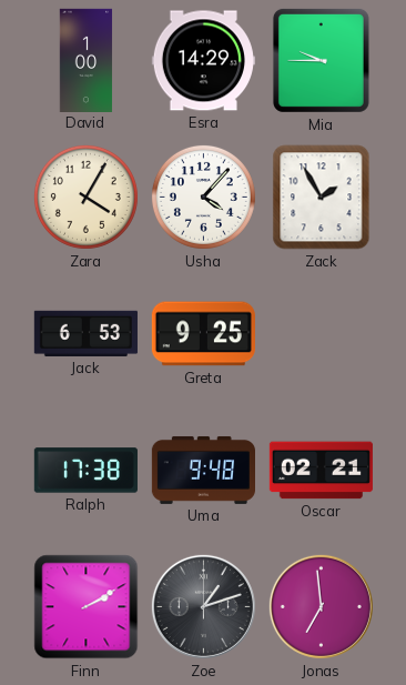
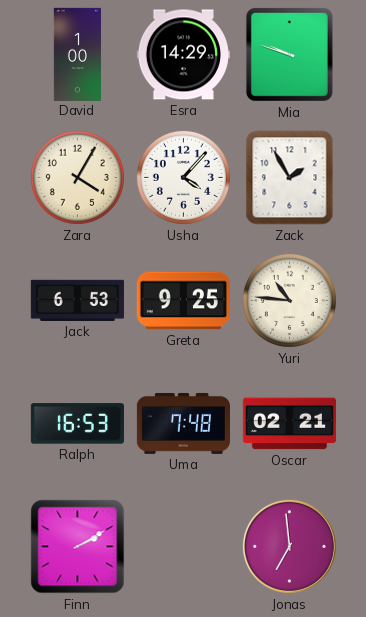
Mia: 9:45 -> 9:48 (289, 54)
Yuri: none -> 10:46 (289, 300)
Ralph: 17:38 -> 16:53 (77, 424)
Uma: 9:48 -> 7:48 (183, 423)
Zoe: 1:12 -> none (203, 606)
